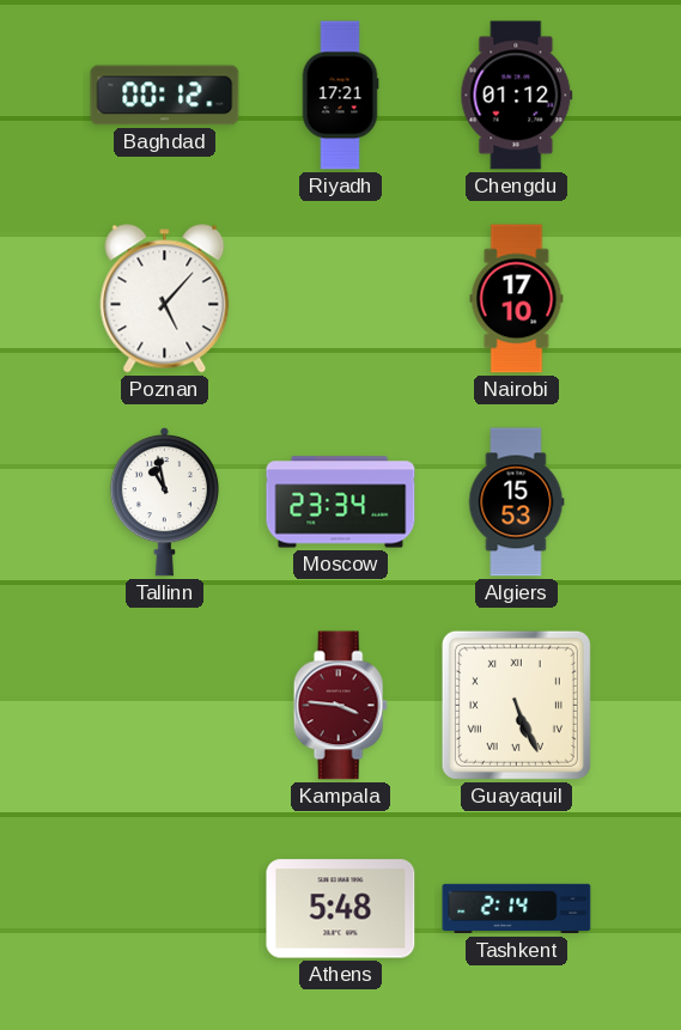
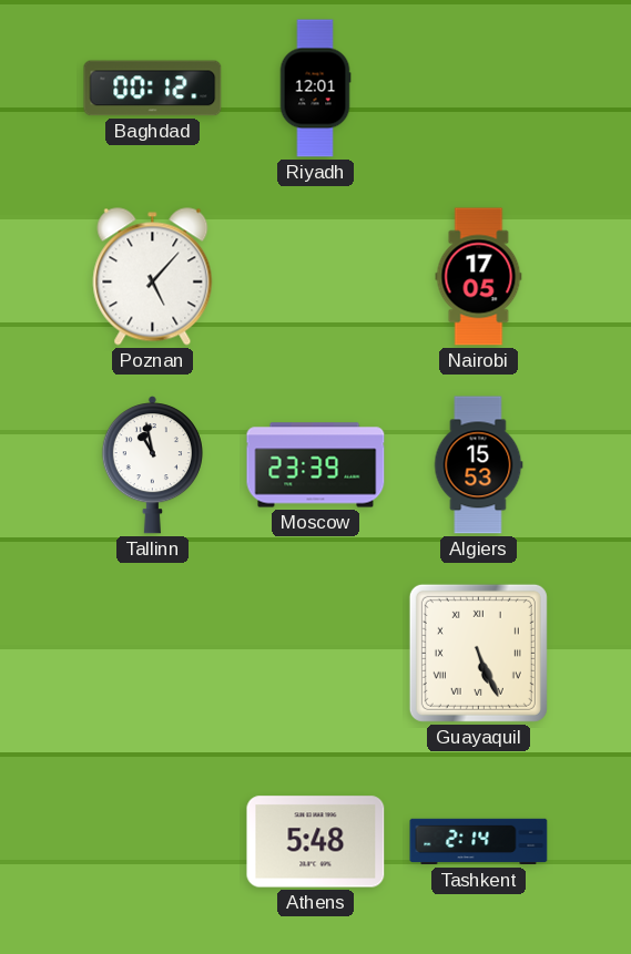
Riyadh: 17:21 -> 12:01 (315, 89)
Chengdu: 01:12 -> none (517, 96)
Nairobi: 17:10 -> 17:05 (479, 277)
Moscow: 23:34 -> 23:39 (316, 465)
Kampala: 3:46 -> none (340, 706)
